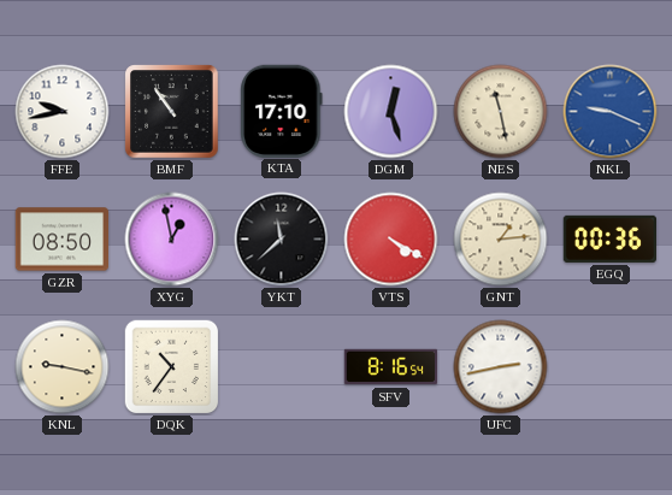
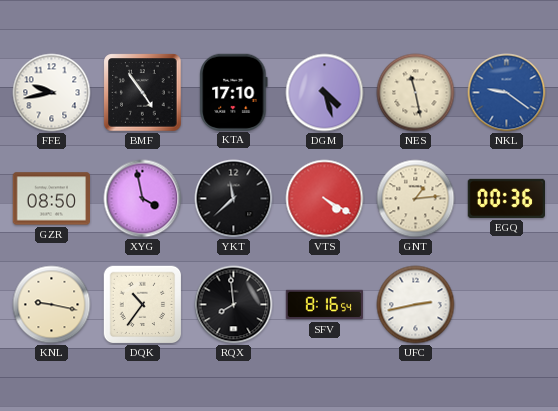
BMF: 10:54 -> 4:54 (143, 93)
DGM: 12:27 -> 4:27 (325, 93)
NKL: 9:19 -> 9:21 (507, 93)
XYG: 12:58 -> 3:58 (143, 199)
RQX: none -> 7:59 (234, 305)
